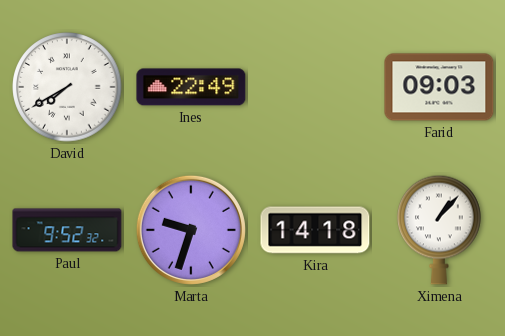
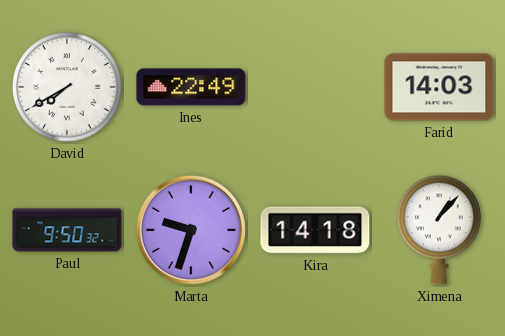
Farid: 09:03 -> 14:03 (439, 87)
Paul: 9:52 -> 9:50 (67, 230)
